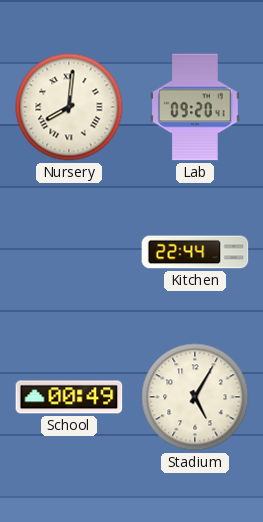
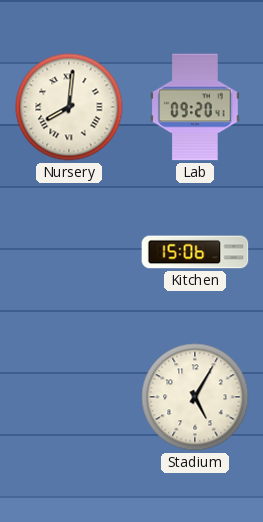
Kitchen: 22:44 -> 15:06 (195, 252)
School: 00:49 -> none (69, 397)
